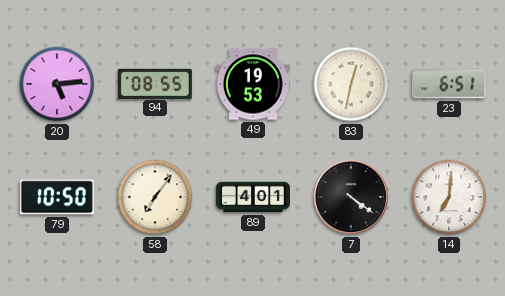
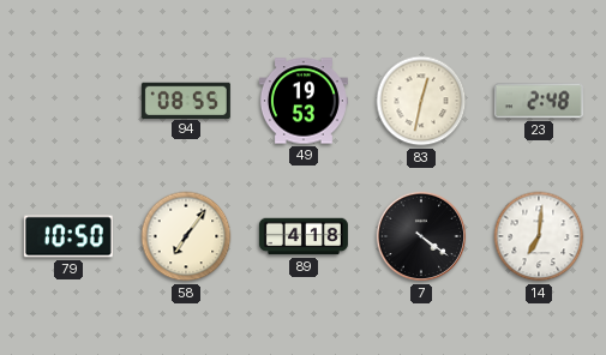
20: 5:14 -> none (57, 84)
23: 6:51 -> 2:48 (539, 101)
89: 4:01 -> 4:18 (304, 236)
